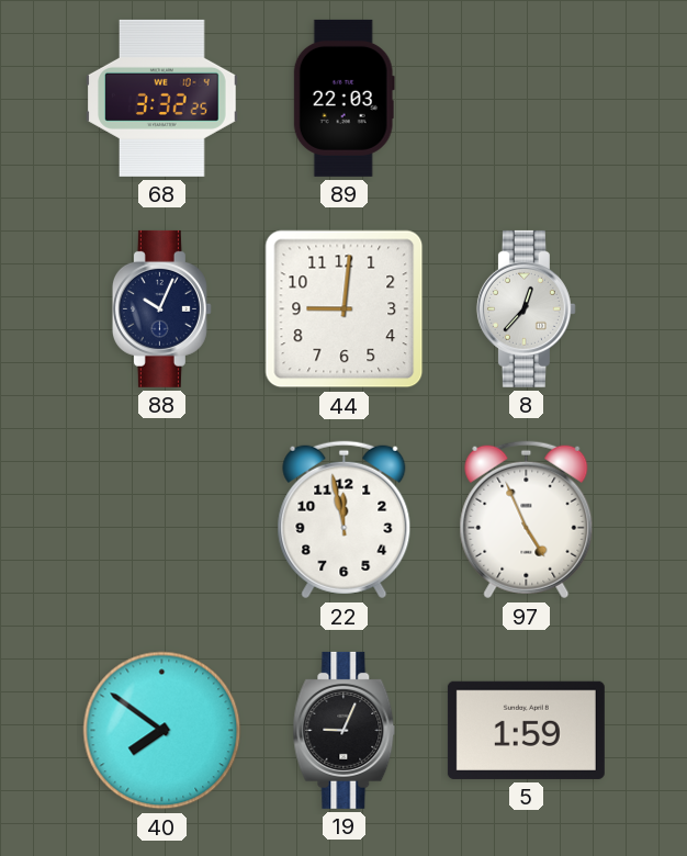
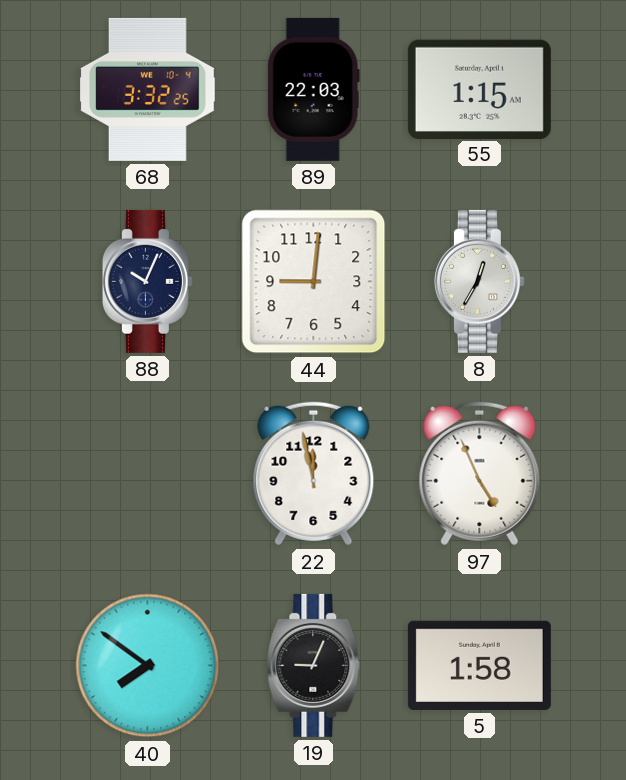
55: none -> 1:15 (479, 89)
8: 12:37 -> 12:35 (479, 281)
5: 1:59 -> 1:58 (479, 665)
